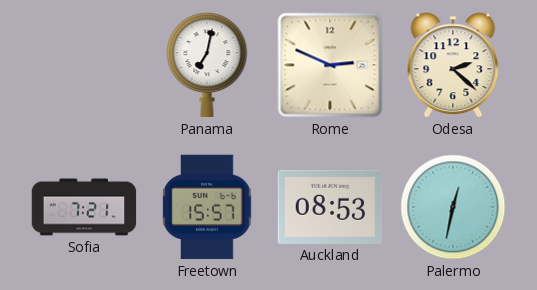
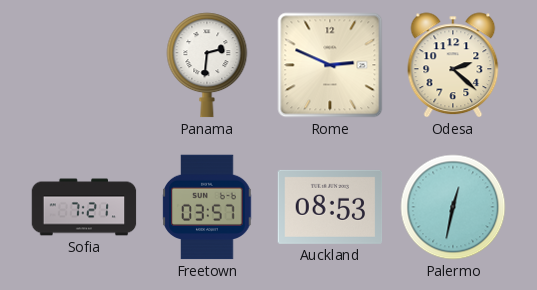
Panama: 7:02 -> 2:31 (207, 65)
Freetown: 15:57 -> 03:57 (207, 207)
